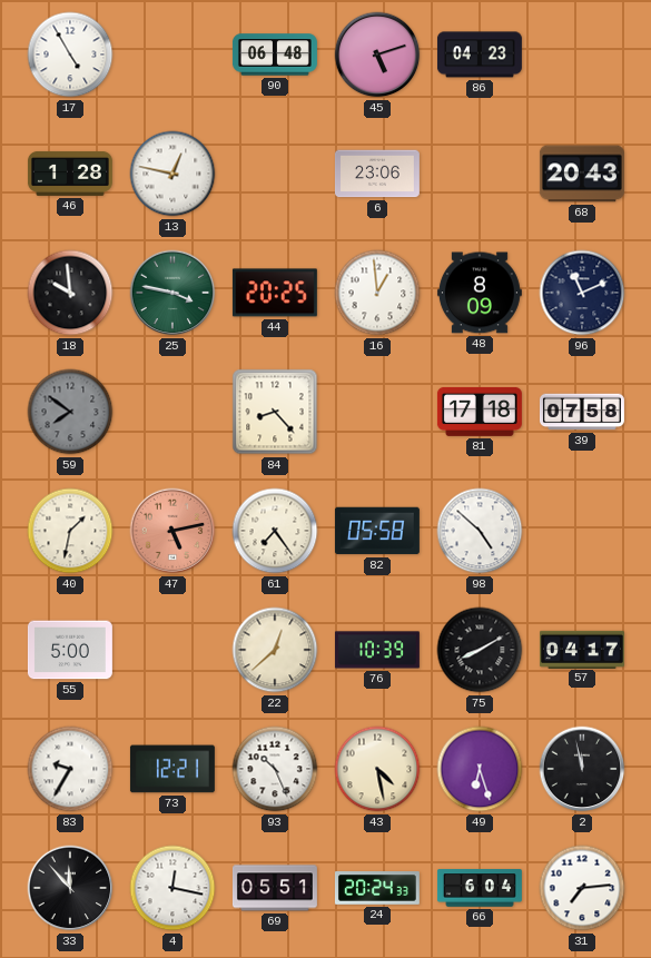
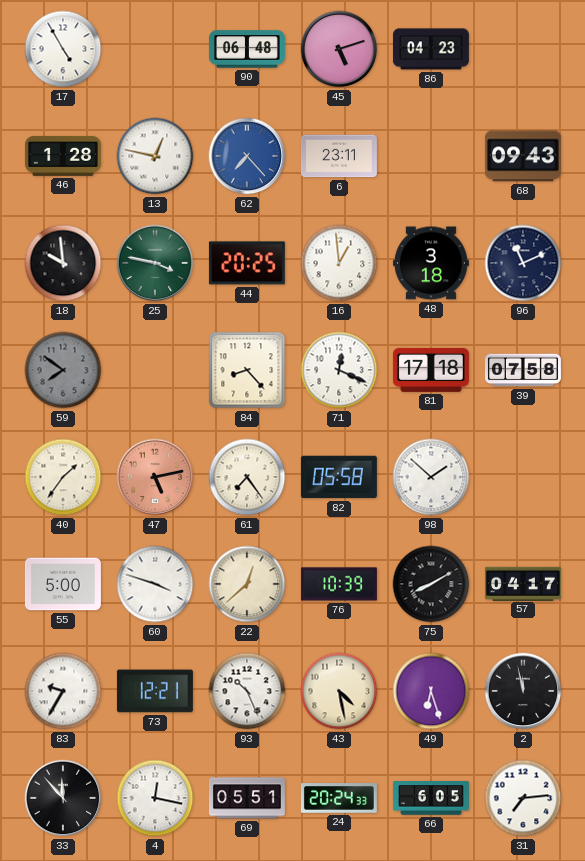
62: none -> 7:23 (247, 156)
6: 23:06 -> 23:11 (339, 156)
68: 20:43 -> 09:43 (523, 156)
48: 8:09 -> 3:18 (431, 263)
71: none -> 12:19 (339, 370)
40: 1:32 -> 1:36 (63, 477)
98: 4:52 -> 1:52 (431, 477)
60: none -> 3:48 (155, 584)
66: 6:04 -> 6:05 (431, 798)
